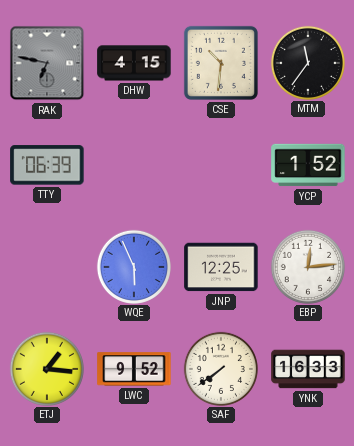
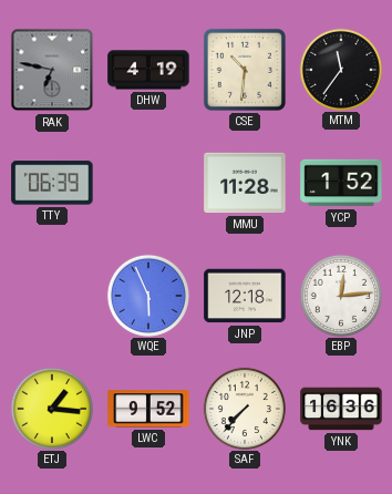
DHW: 4:15 -> 4:19 (148, 70)
MMU: none -> 11:28 (245, 183)
JNP: 12:25 -> 12:18 (245, 296)
SAF: 7:39 -> 7:37 (244, 408)
YNK: 16:33 -> 16:36 (341, 409)
